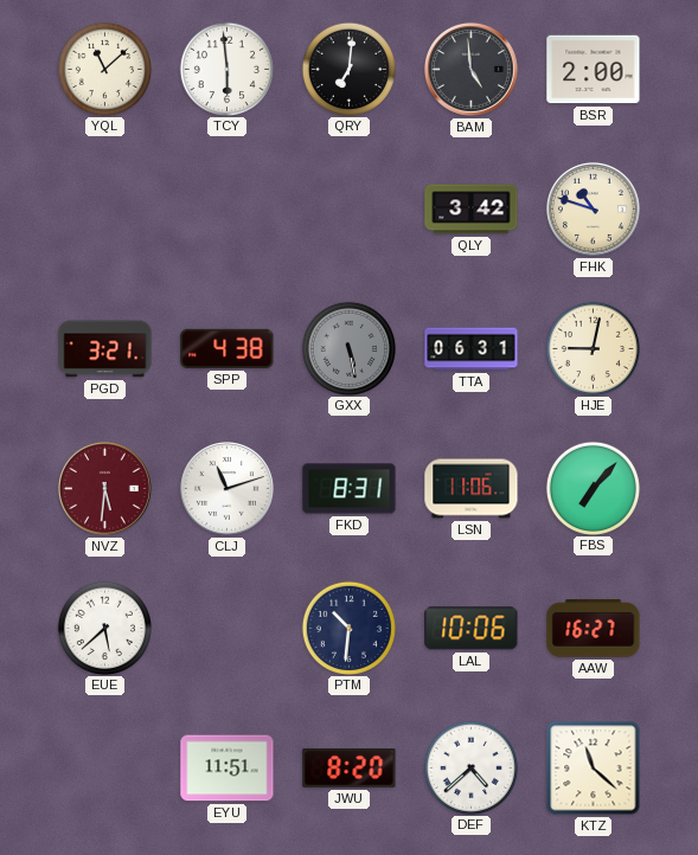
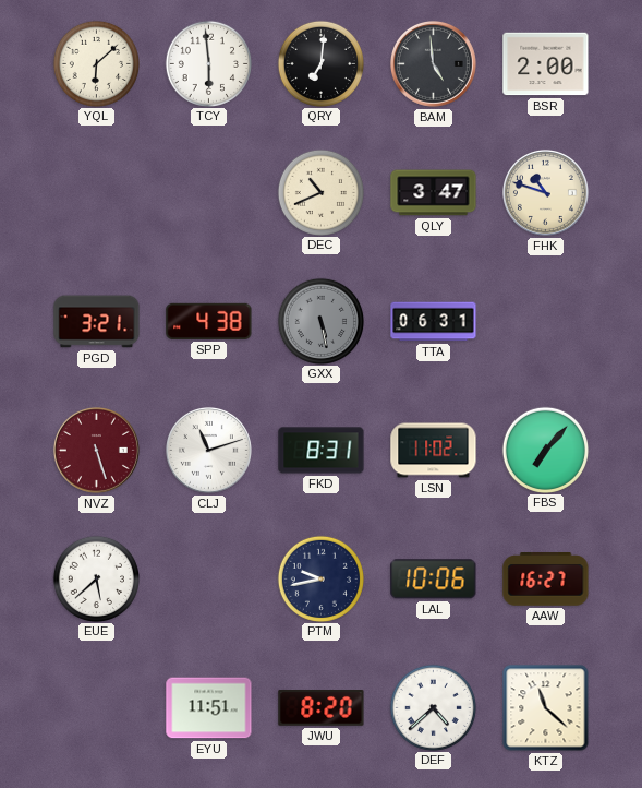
YQL: 11:08 -> 6:08 (96, 63)
DEC: none -> 10:41 (320, 192)
QLY: 3:42 -> 3:47 (434, 193)
HJE: 9:02 -> none (593, 348)
NVZ: 5:31 -> 5:27 (96, 450)
LSN: 11:06 -> 11:02 (434, 451)
PTM: 10:31 -> 9:43 (320, 578)
